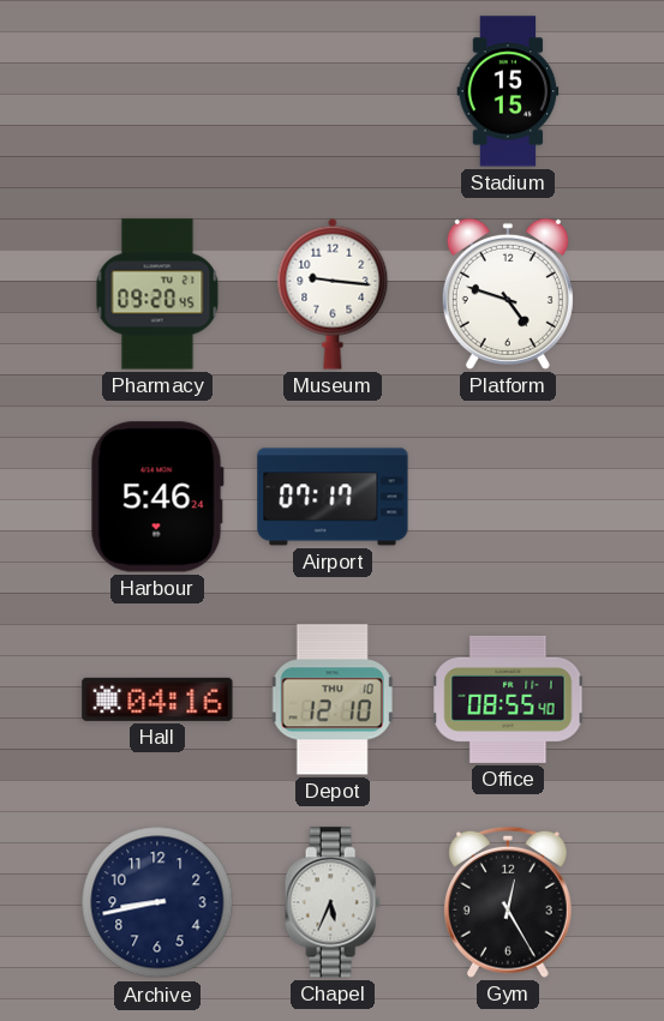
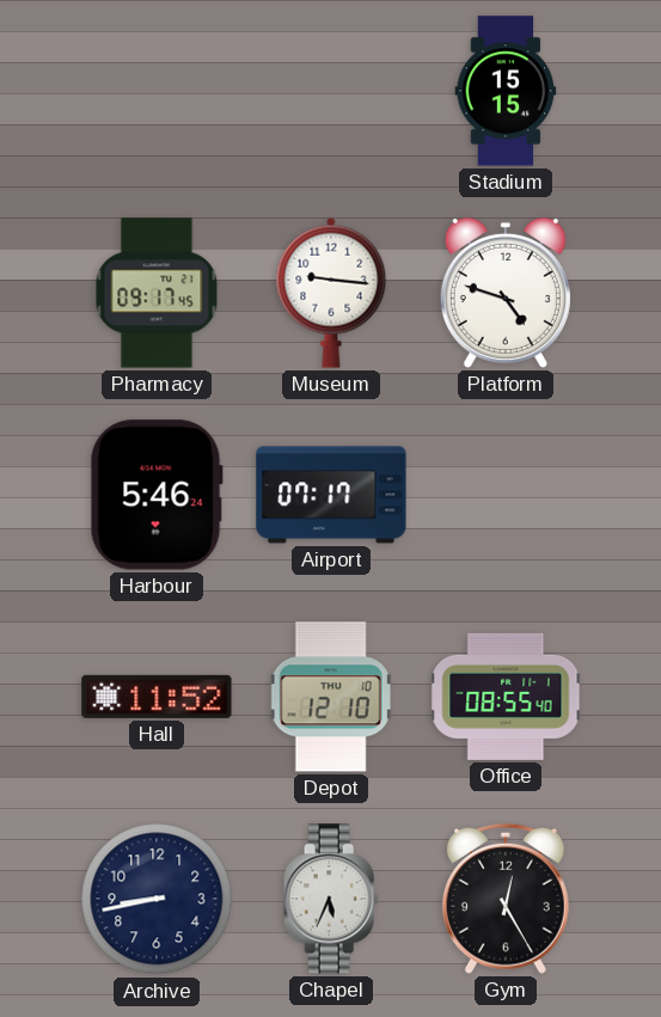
Pharmacy: 09:20 -> 09:17 (157, 293)
Hall: 04:16 -> 11:52 (157, 697)
